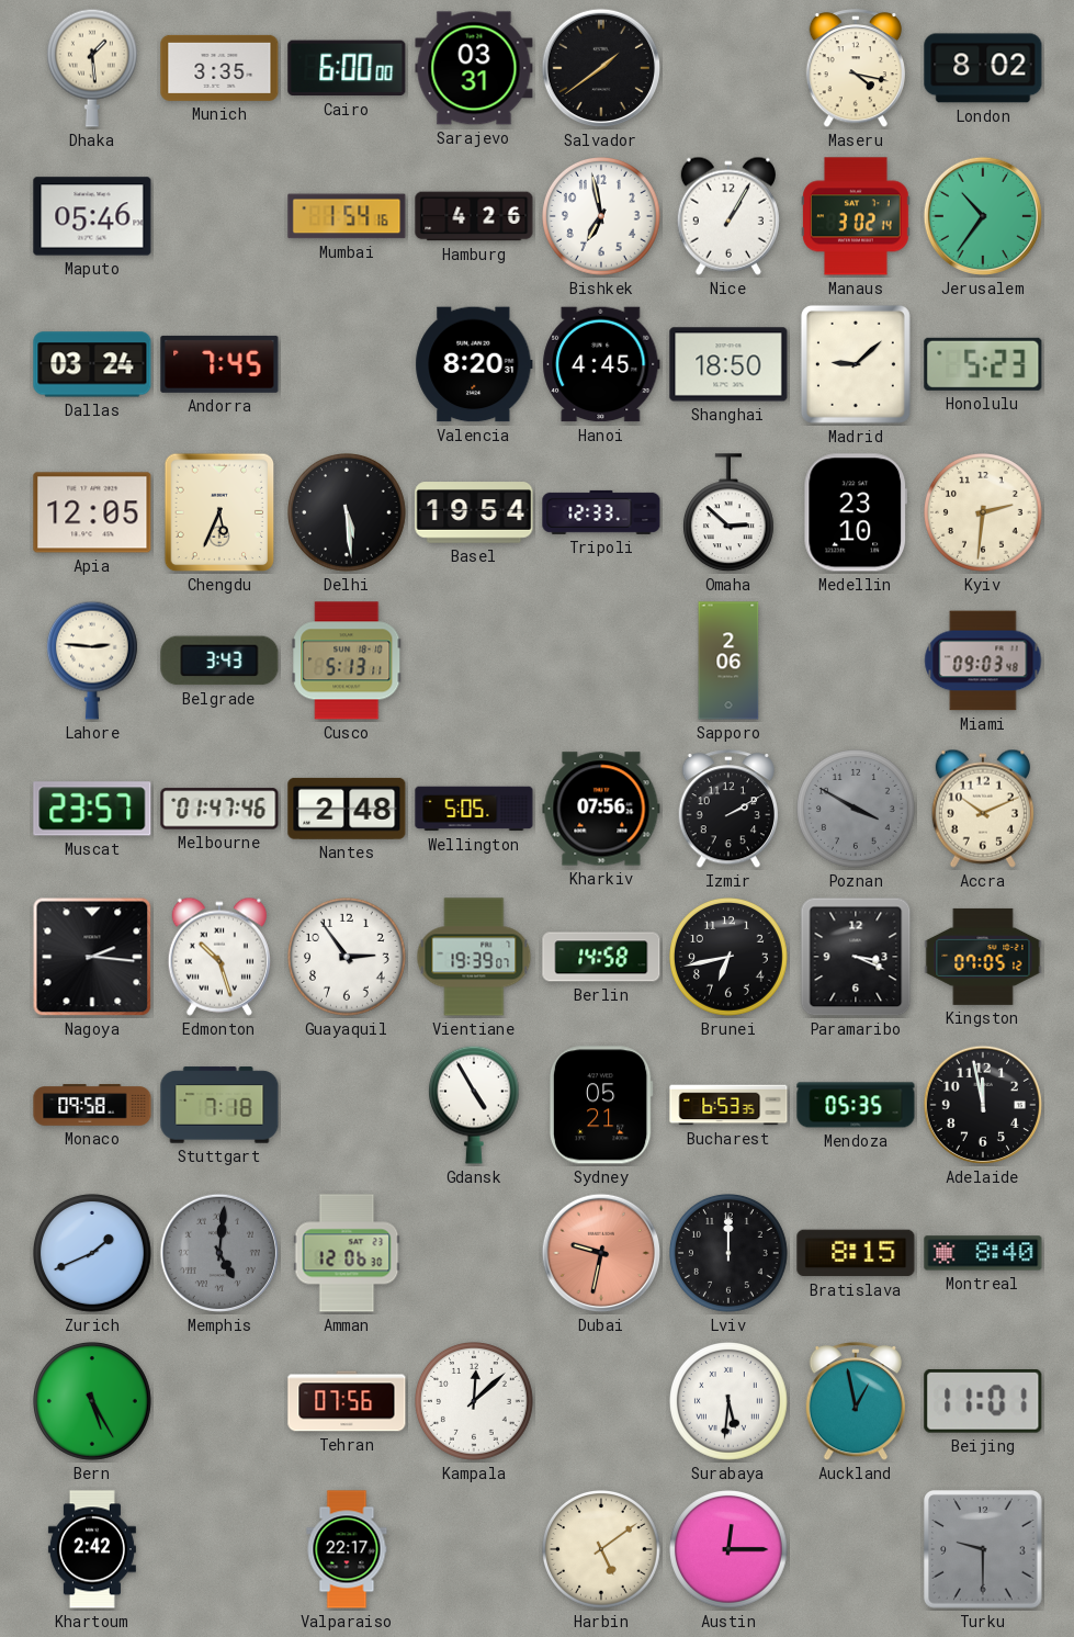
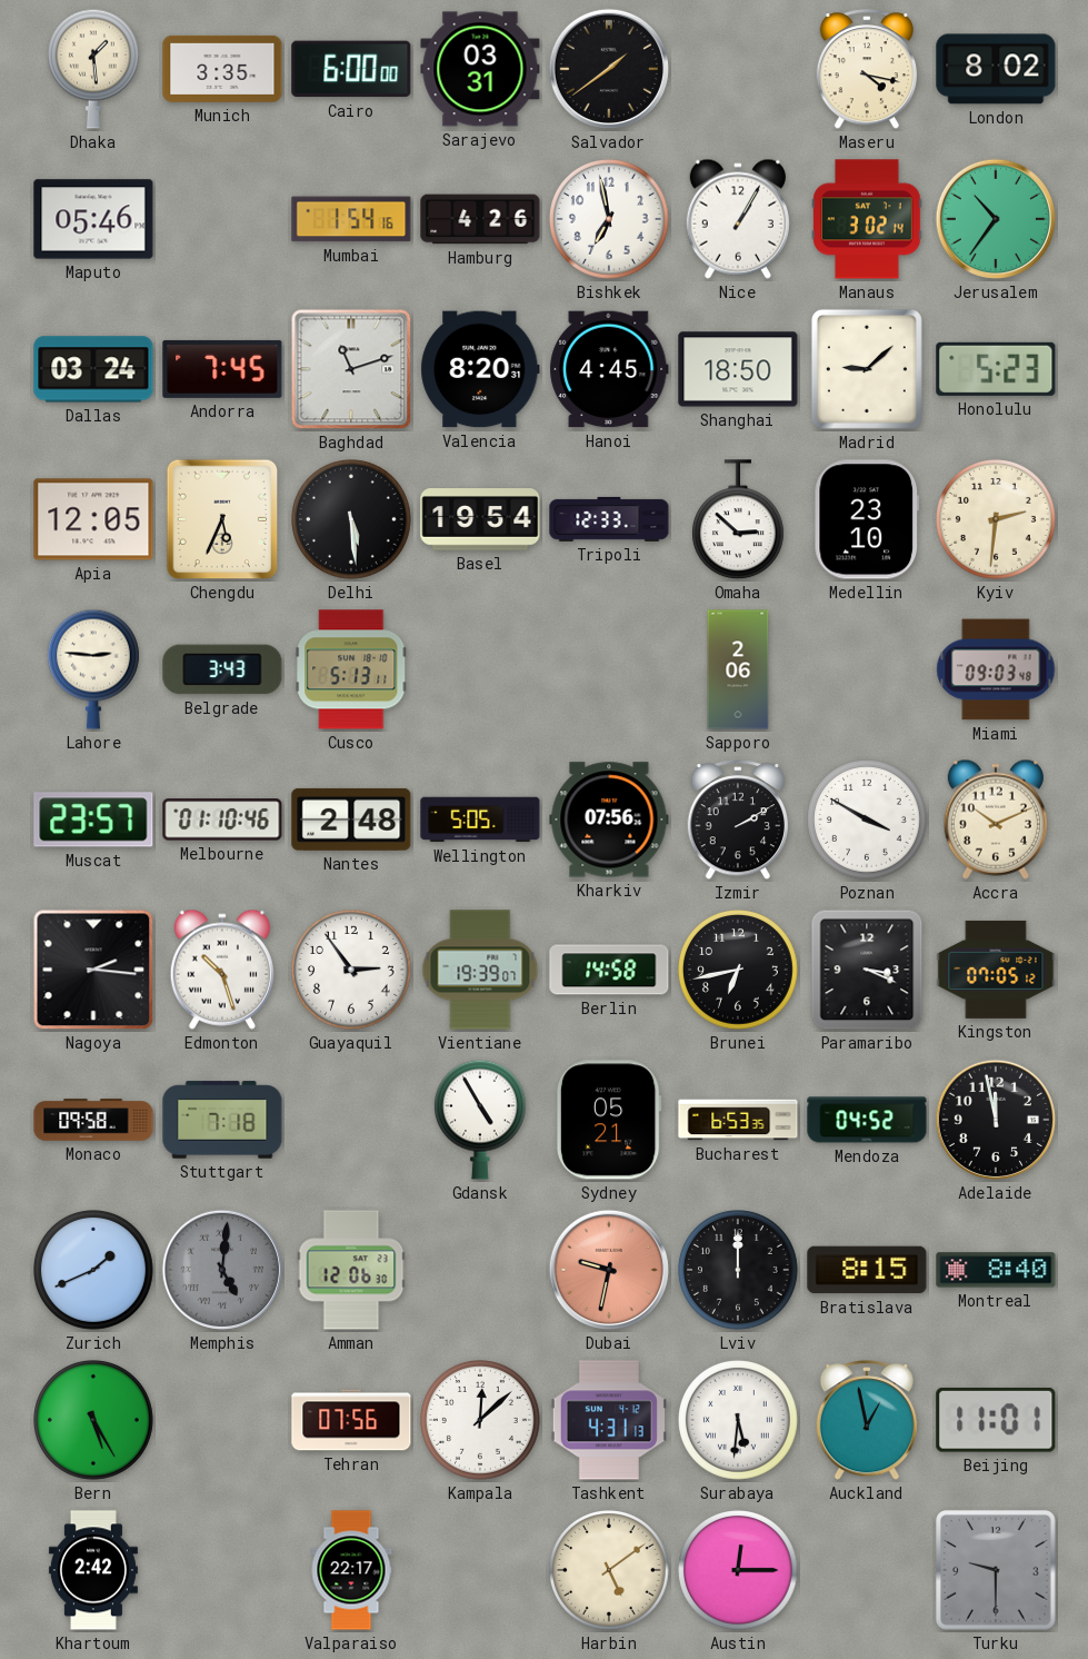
Baghdad: none -> 11:12 (351, 369)
Melbourne: 01:47 -> 01:10 (222, 819)
Poznan dial: grey -> white (868, 821)
Mendoza: 05:35 -> 04:52 (867, 1120)
Tashkent: none -> 4:31 (609, 1420)
